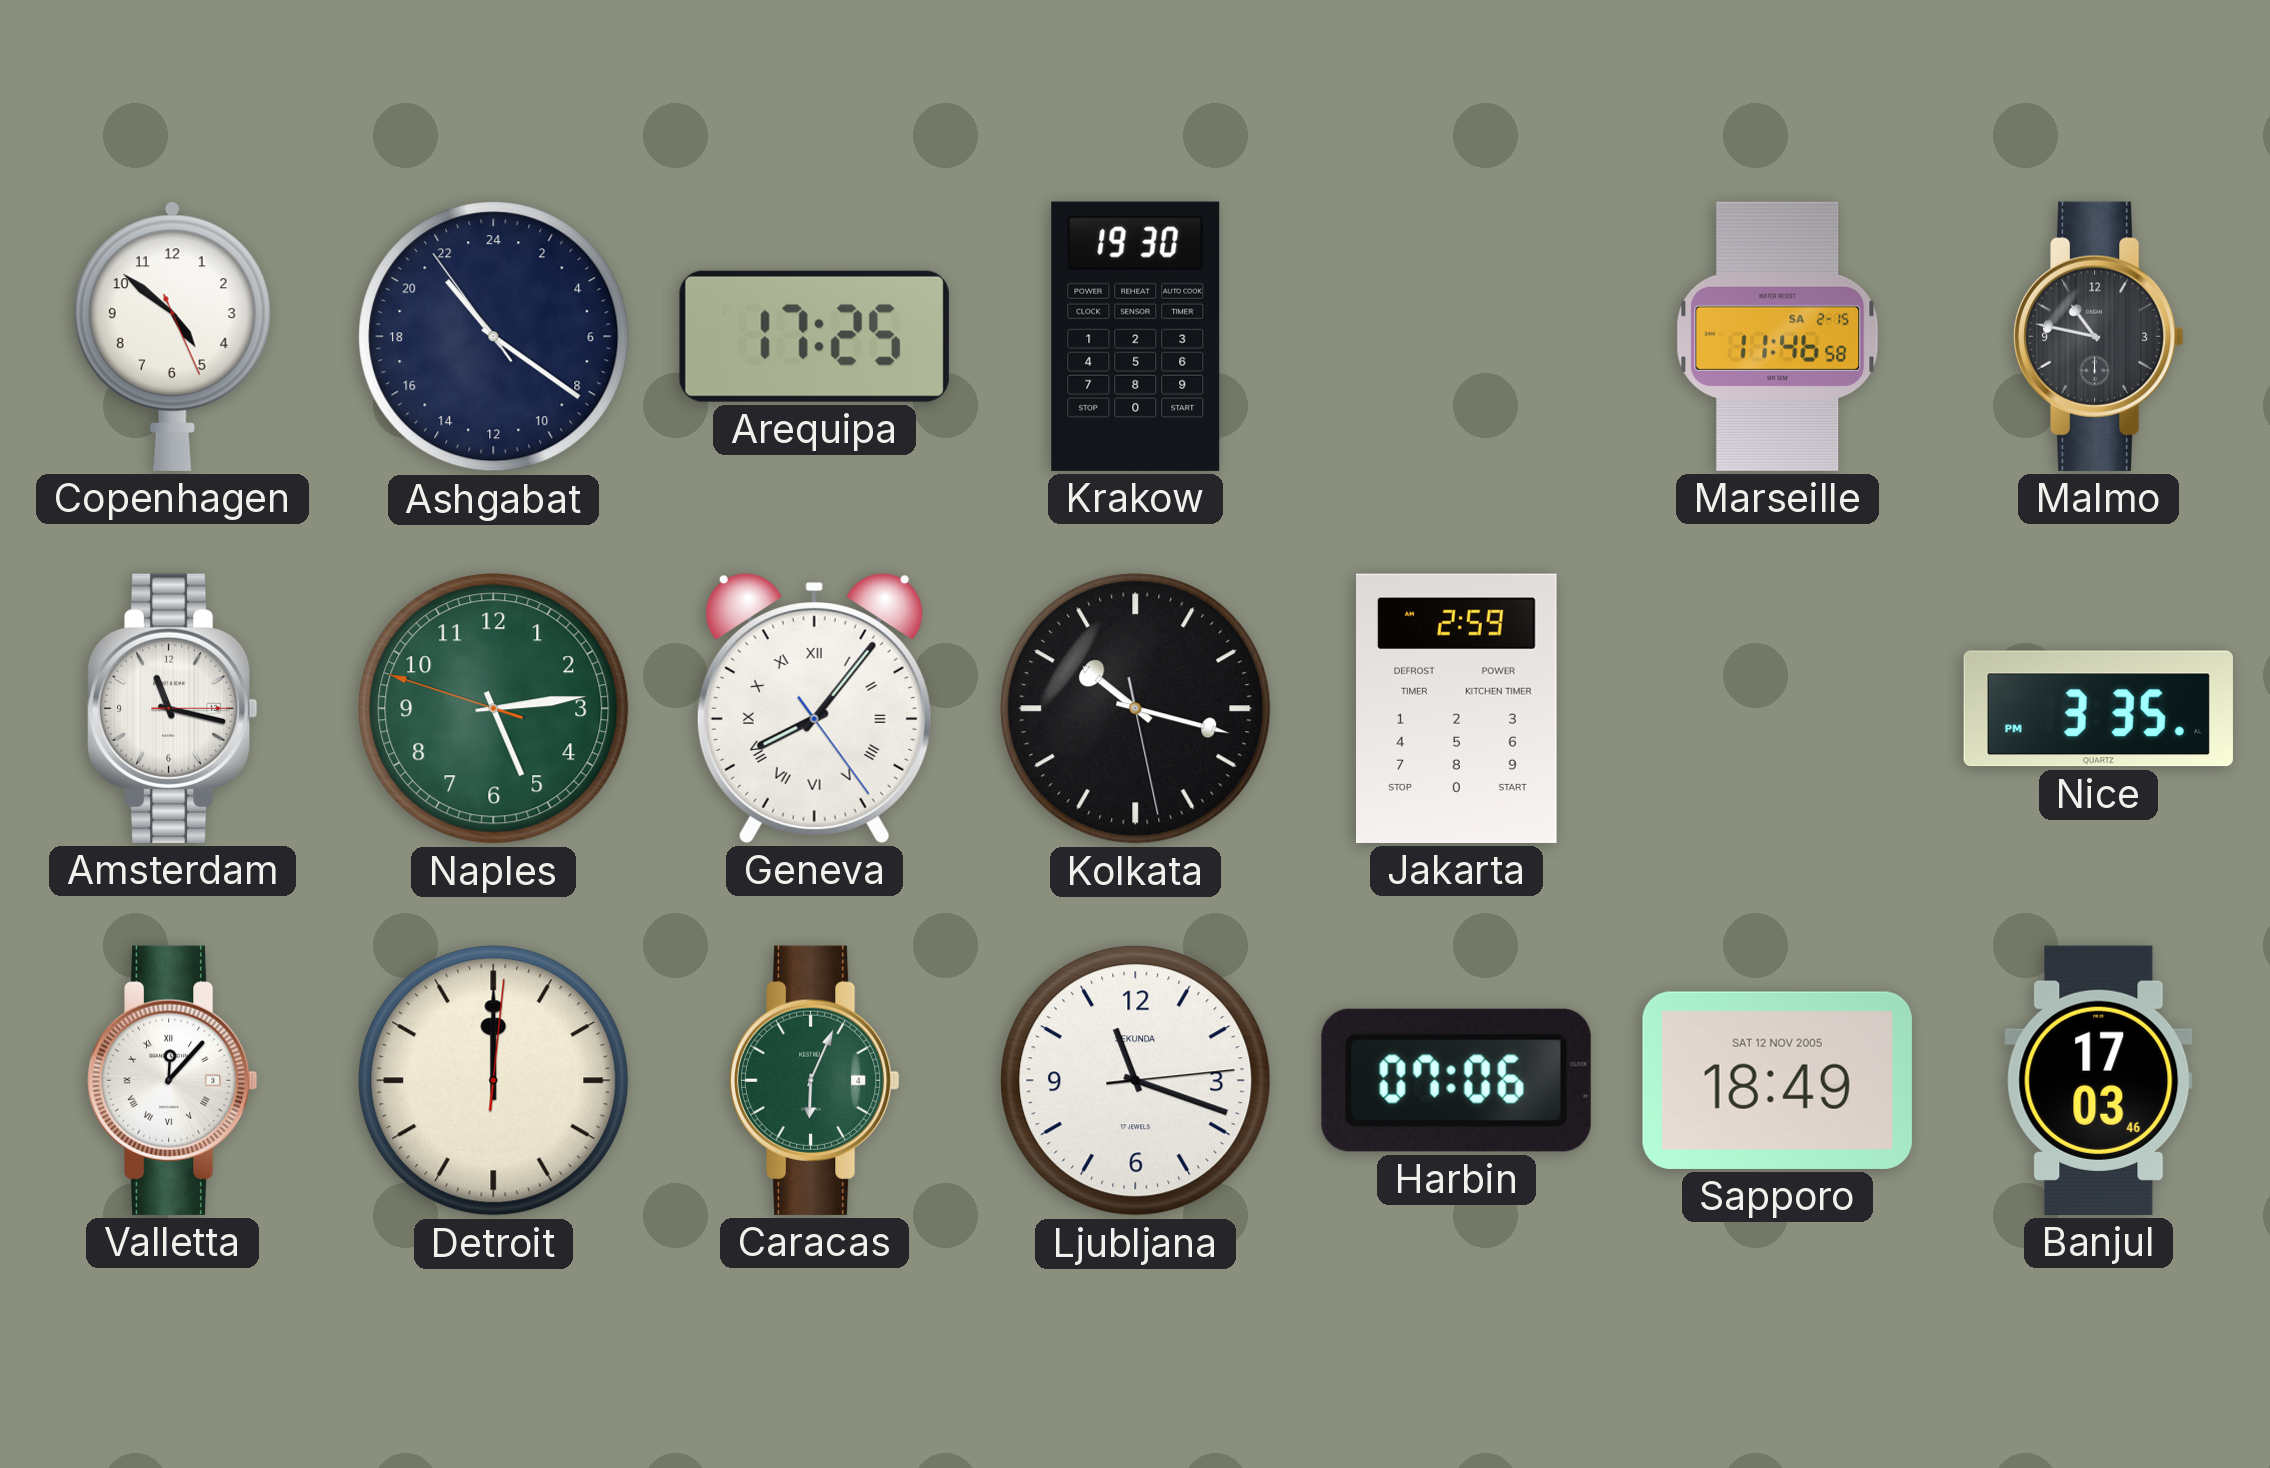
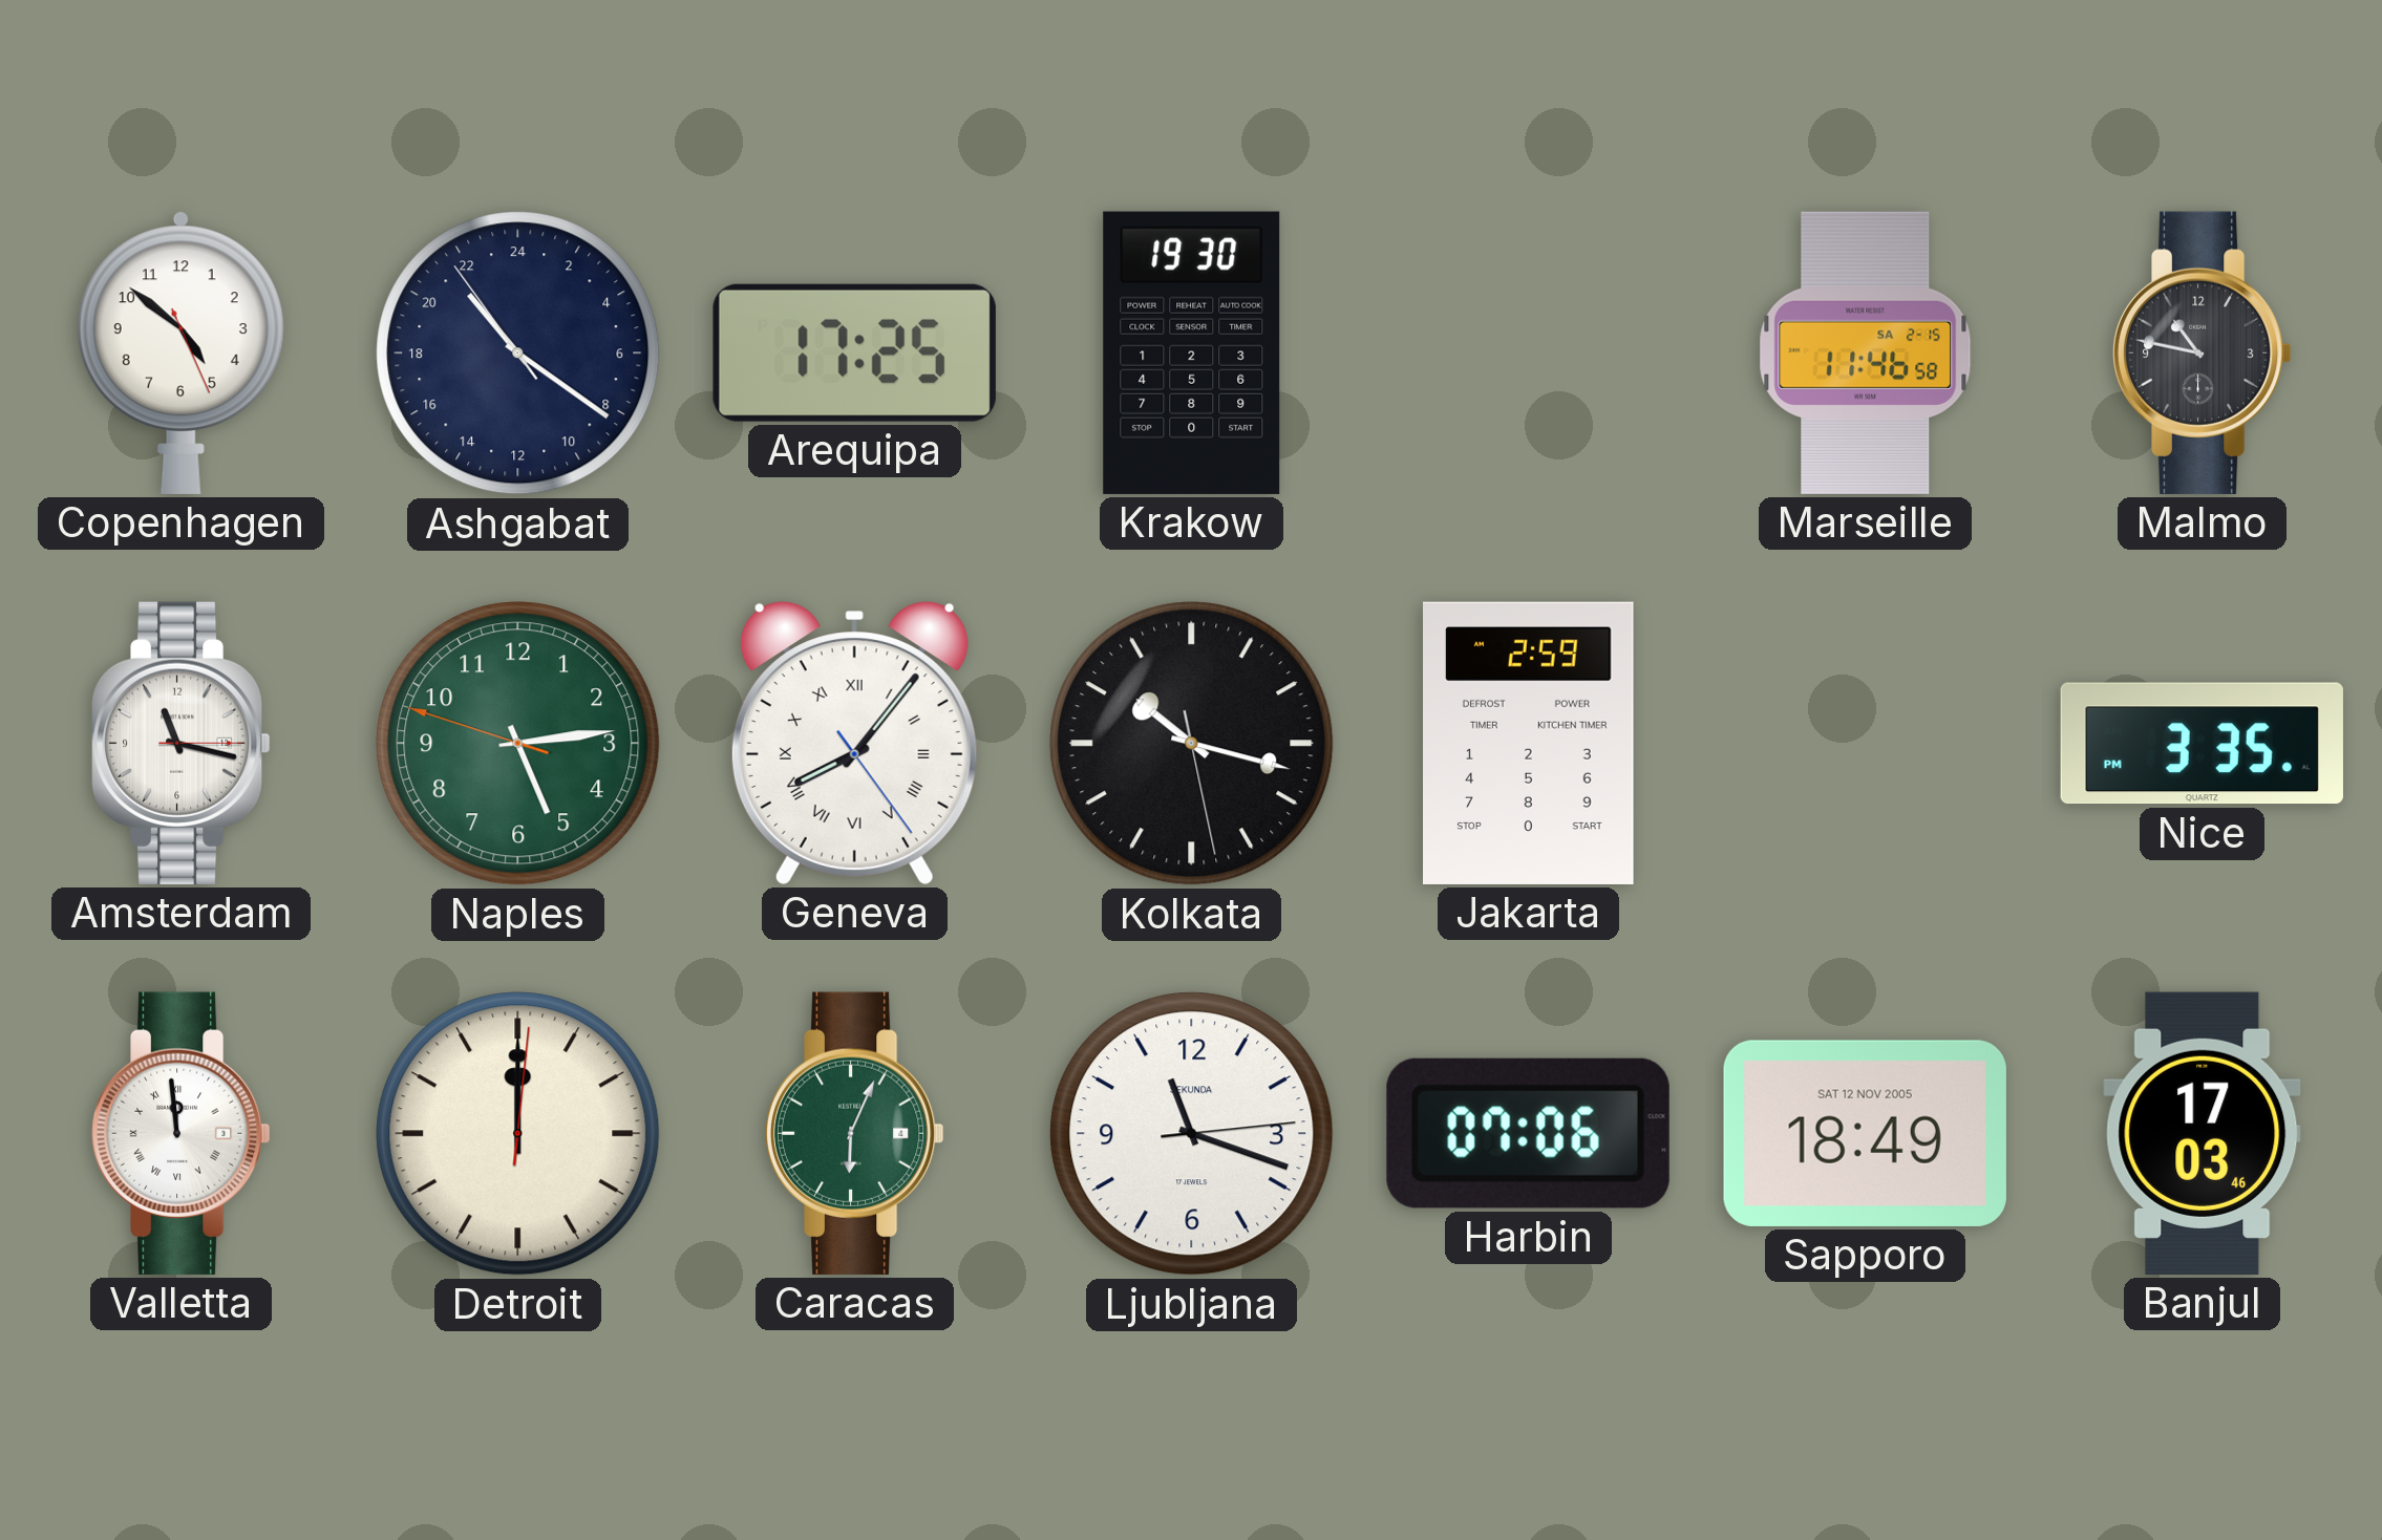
Valletta: 12:07 -> 11:59 (180, 1133)
